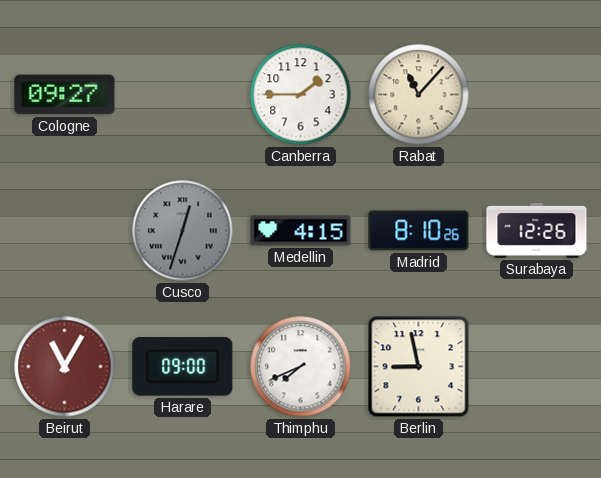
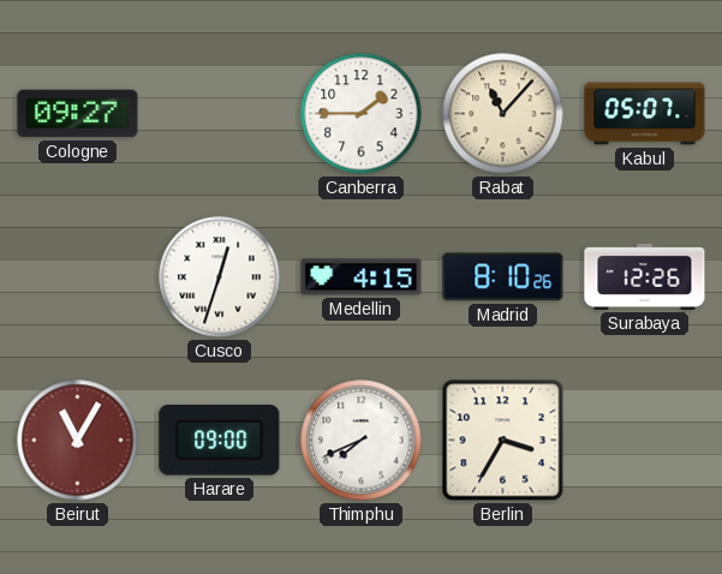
Kabul: none -> 05:07 (645, 114)
Cusco dial: grey -> white (220, 277)
Berlin: 8:58 -> 3:35 (503, 441)
